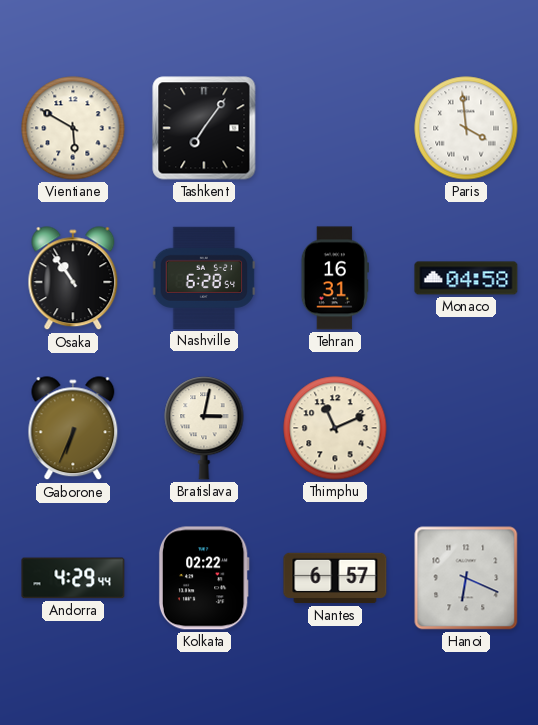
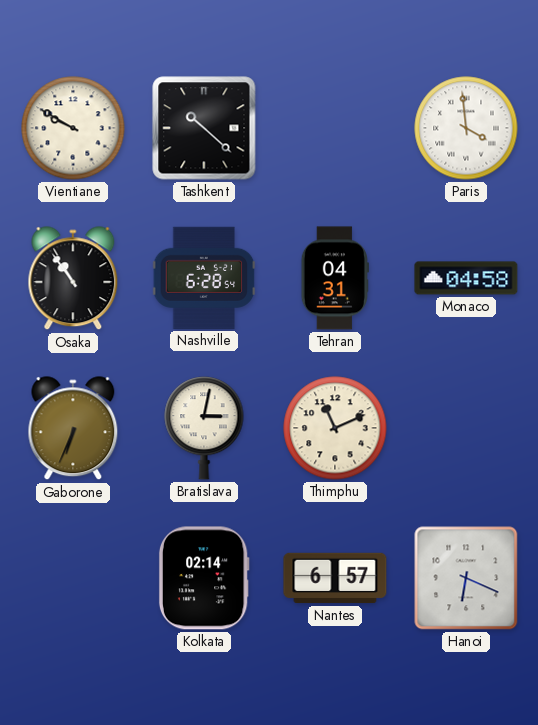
Vientiane: 5:50 -> 9:50 (73, 128)
Tashkent: 7:06 -> 10:22 (204, 128)
Tehran: 16:31 -> 04:31 (335, 278)
Andorra: 4:29 -> none (73, 578)
Kolkata: 02:22 -> 02:14 (204, 578)
